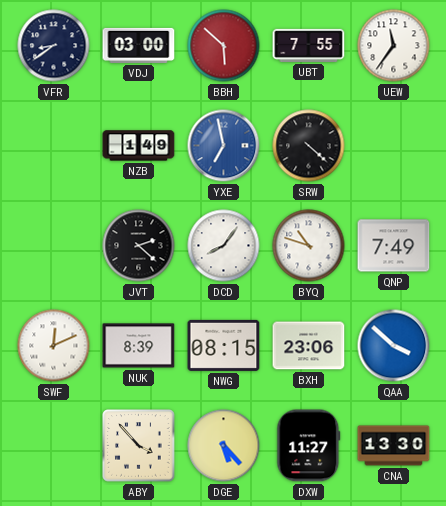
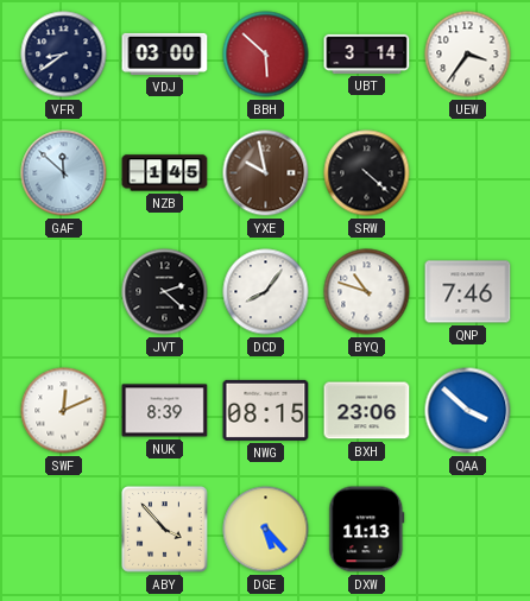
UBT: 7:55 -> 3:14 (367, 53)
UEW: 11:36 -> 3:36 (468, 55)
GAF: none -> 11:52 (64, 173)
NZB: 1:49 -> 1:45 (165, 173)
YXE: 6:58 -> 9:58 (266, 173)
YXE dial: blue -> brown (266, 173)
QNP: 7:49 -> 7:46 (468, 292)
DXW: 11:27 -> 11:13 (367, 530)
CNA: 13:30 -> none (394, 446)
